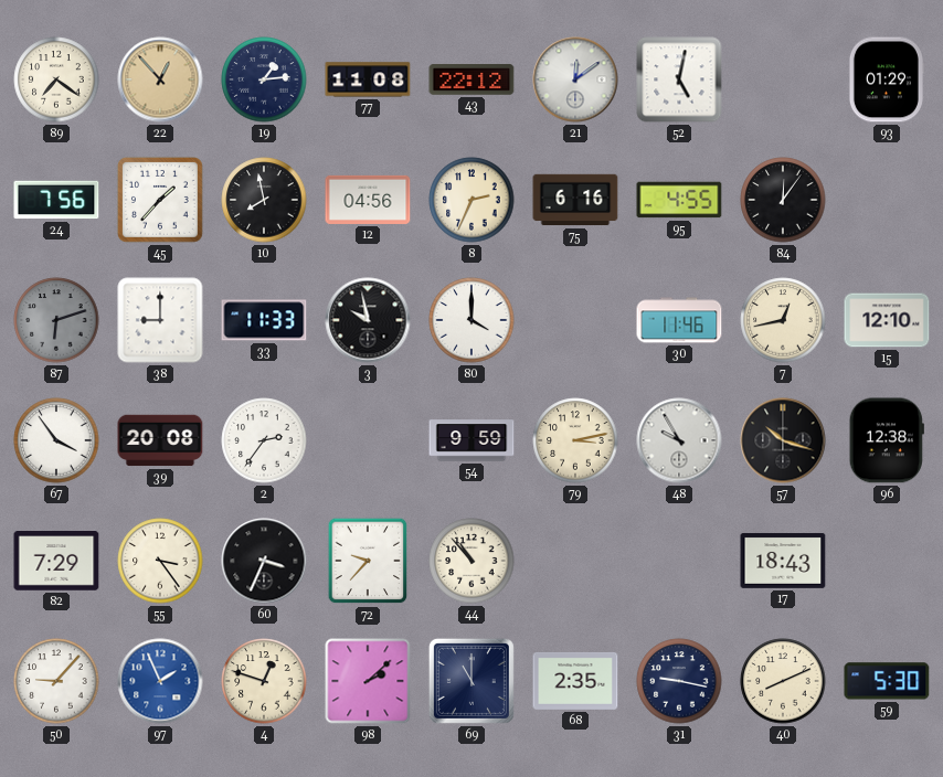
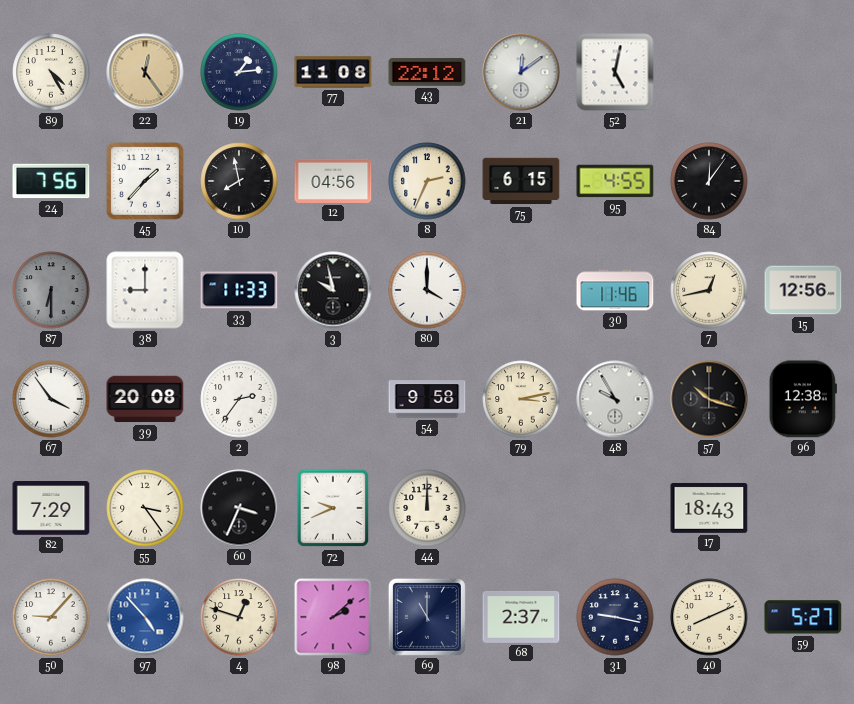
89: 7:21 -> 4:25 (51, 72)
22: 12:53 -> 12:24 (145, 72)
93: 01:29 -> none (886, 79)
75: 6:16 -> 6:15 (521, 181)
87: 6:12 -> 6:30 (51, 290)
15: 12:10 -> 12:56 (803, 290)
54: 9:59 -> 9:58 (427, 399)
72: 9:37 -> 9:41 (333, 508)
44: 10:53 -> 12:00 (427, 508)
97: 1:56 -> 4:53 (145, 617)
68: 2:35 -> 2:37 (521, 617)
59: 5:30 -> 5:27 (803, 617)
